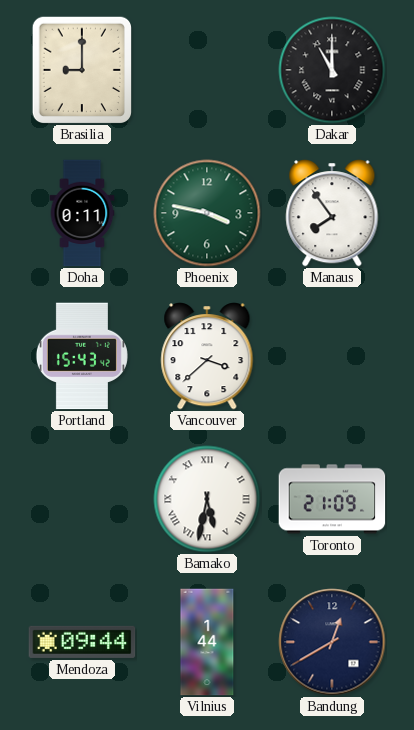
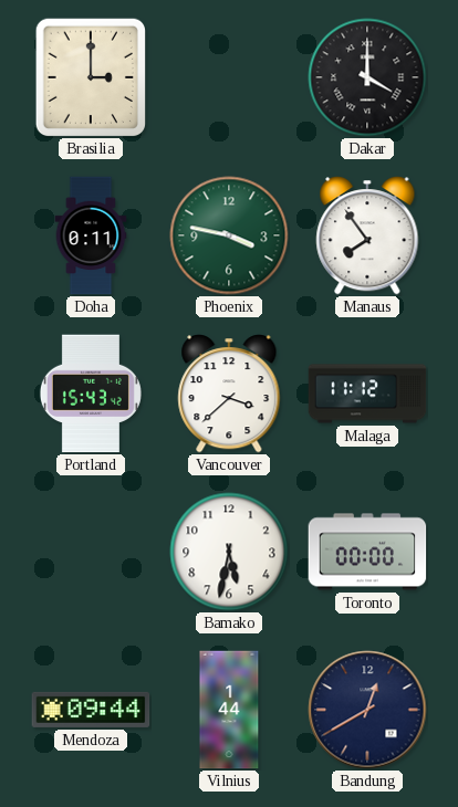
Brasilia: 9:00 -> 3:00 (90, 76)
Dakar: 11:00 -> 4:00 (367, 77)
Malaga: none -> 11:12 (367, 394)
Bamako numerals: Roman -> Arabic (229, 552)
Toronto: 21:09 -> 00:00 (367, 552)
